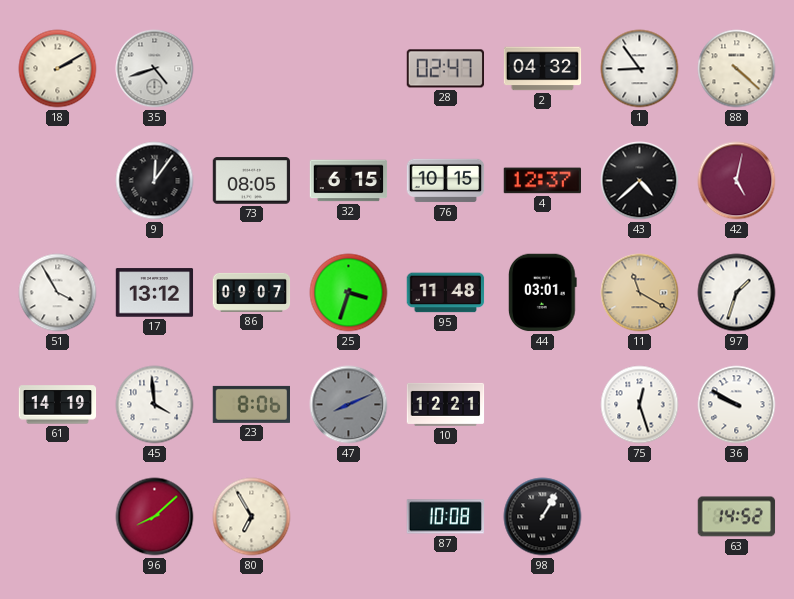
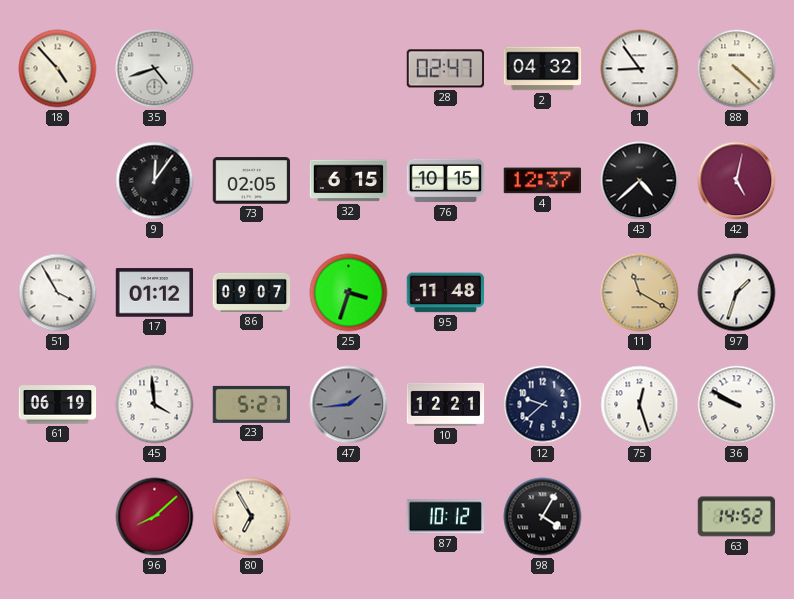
18: 2:10 -> 4:53 (58, 69)
73: 08:05 -> 02:05 (252, 181)
17: 13:12 -> 01:12 (155, 293)
44: 03:01 -> none (543, 293)
61: 14:19 -> 06:19 (58, 405)
23: 8:06 -> 5:27 (251, 404)
47: 8:11 -> 1:44 (349, 405)
12: none -> 9:38 (543, 405)
87: 10:08 -> 10:12 (446, 517)
98: 1:05 -> 4:05 (543, 517)
